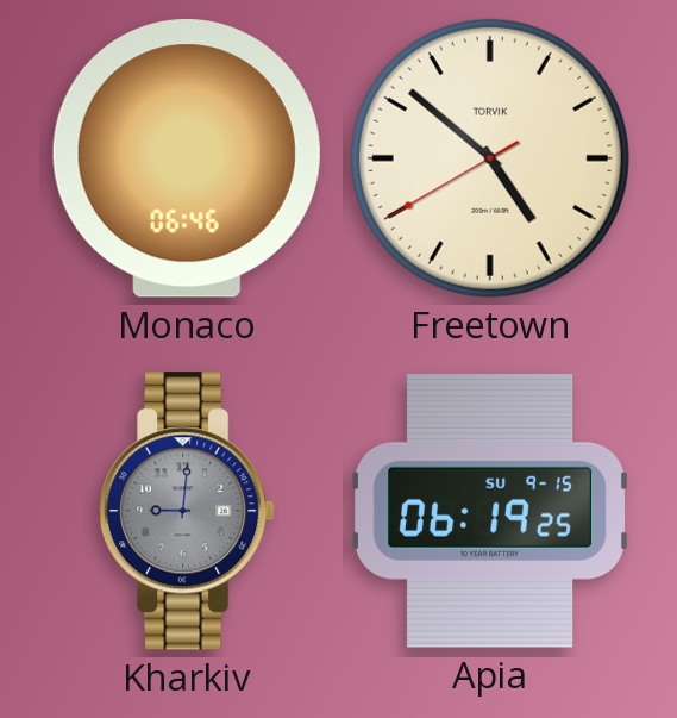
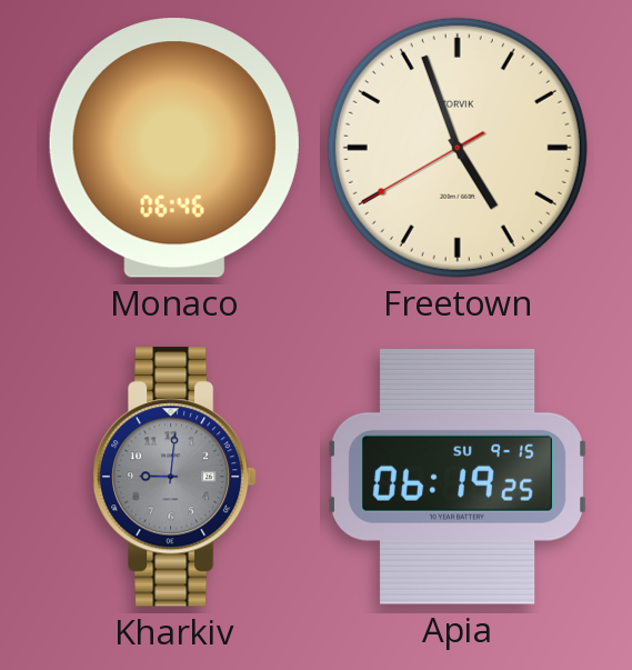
Freetown: 4:51 -> 4:56 (458, 148)
